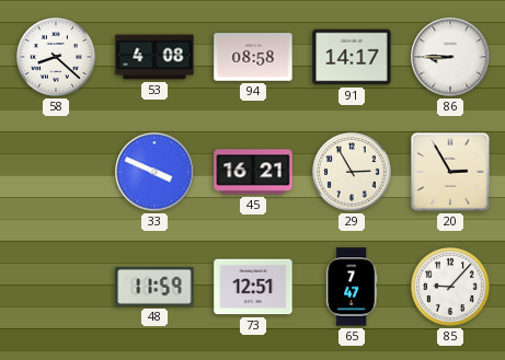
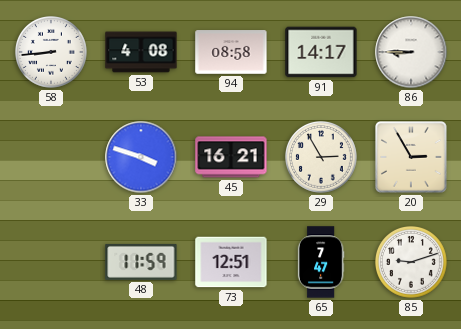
58: 8:22 -> 8:44 (52, 53)
33: 3:49 -> 3:48 (141, 157)
85: 9:07 -> 9:12 (412, 263)
